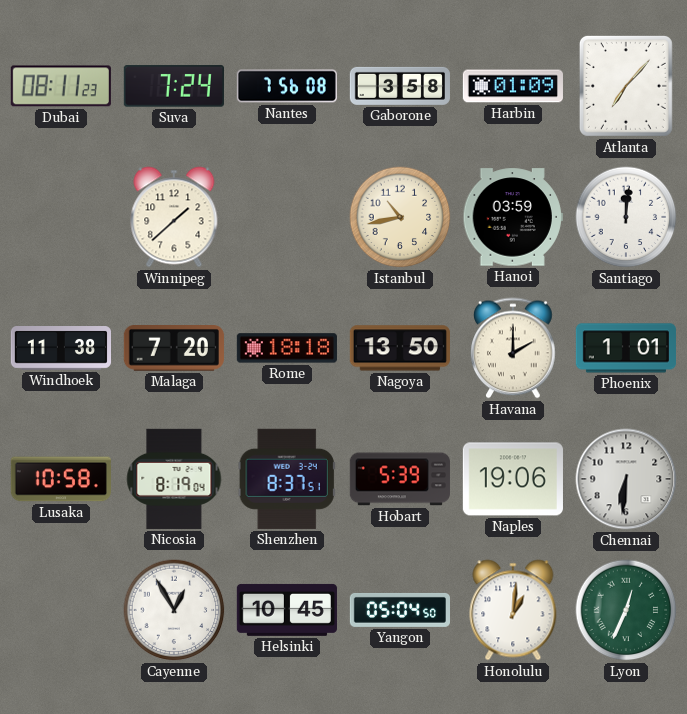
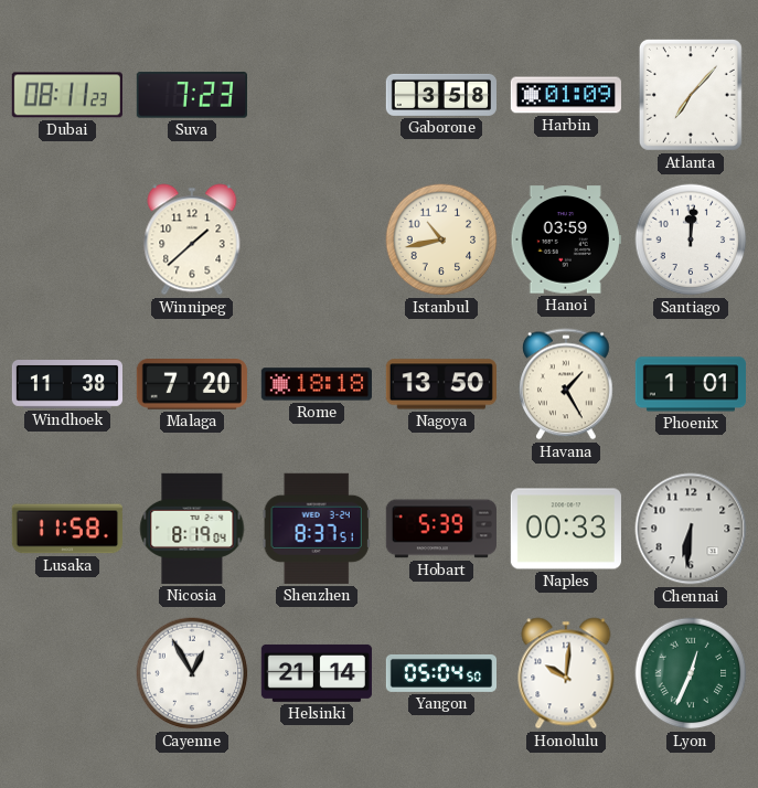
Suva: 7:24 -> 7:23 (192, 95)
Nantes: 7:56 -> none (287, 86)
Havana: 2:00 -> 1:25 (566, 384)
Lusaka: 10:58 -> 11:58 (67, 529)
Naples: 19:06 -> 00:33 (566, 529)
Helsinki: 10:45 -> 21:14 (317, 673)
Honolulu: 1:01 -> 10:01 (566, 673)
